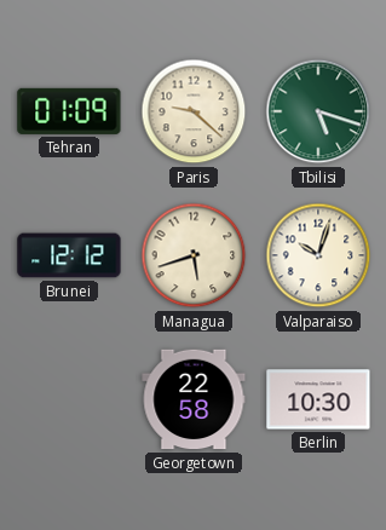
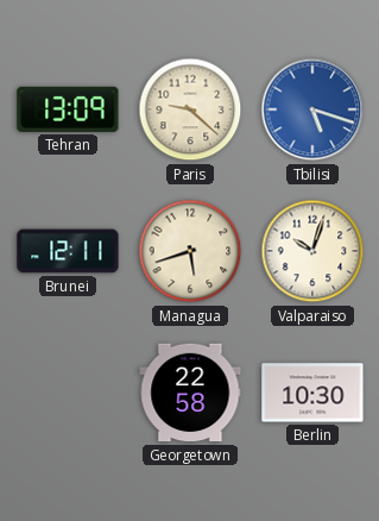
Tehran: 01:09 -> 13:09 (68, 109)
Tbilisi dial: green -> blue (312, 109)
Brunei: 12:12 -> 12:11 (68, 251)
